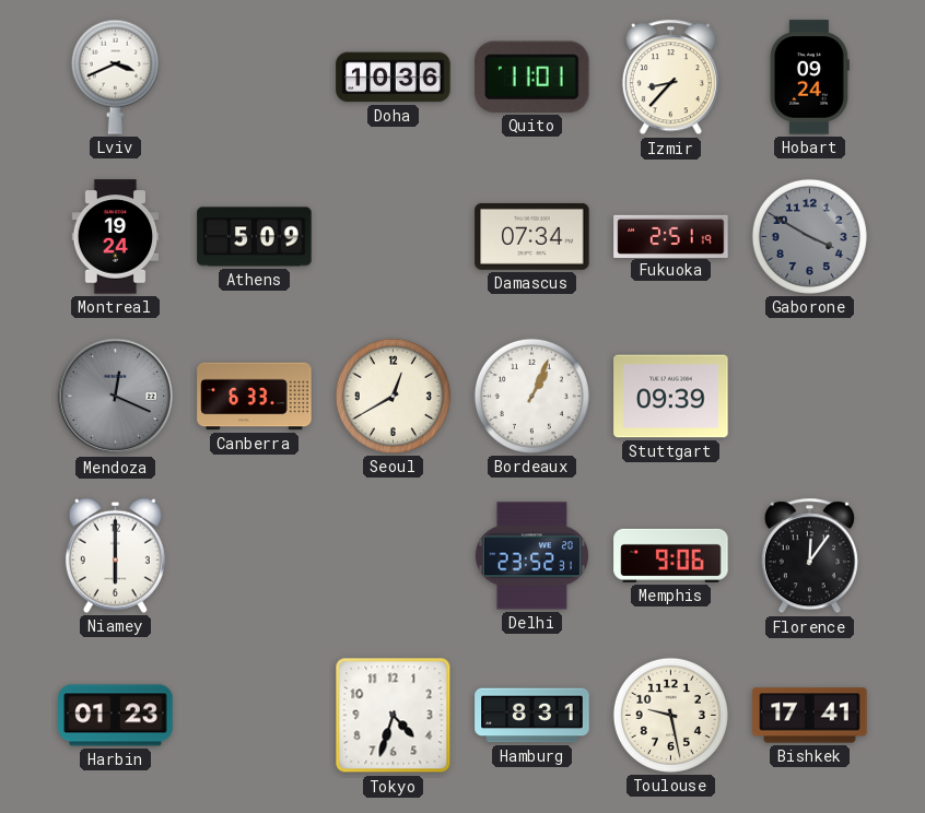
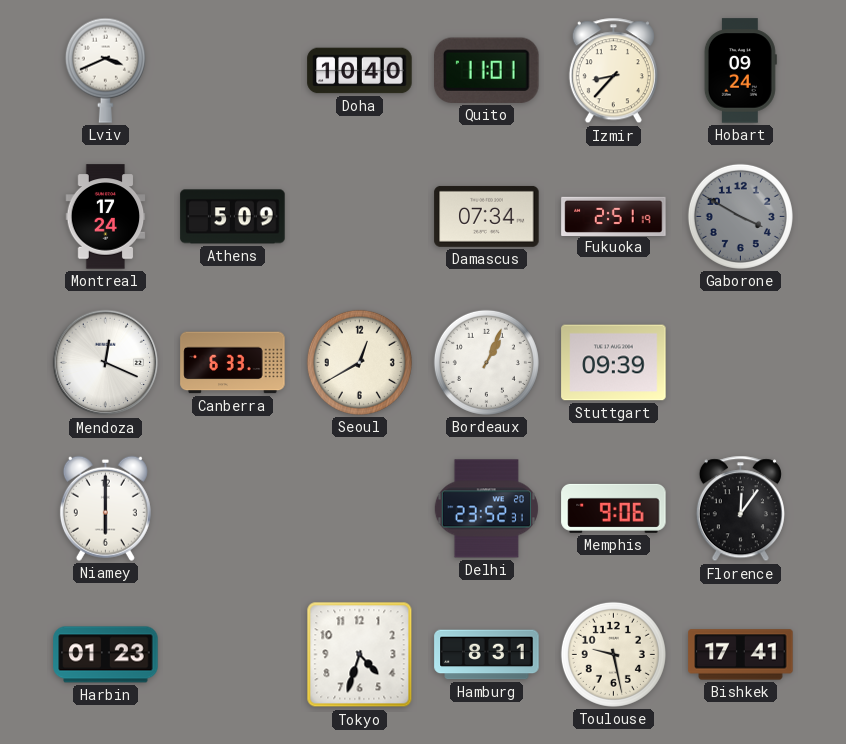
Doha: 10:36 -> 10:40 (360, 71)
Montreal: 19:24 -> 17:24 (106, 217)
Mendoza dial: grey -> white (106, 363)
